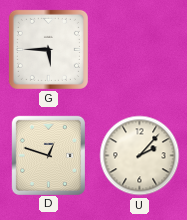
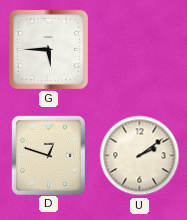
U: 2:07 -> 2:09 (140, 156)
